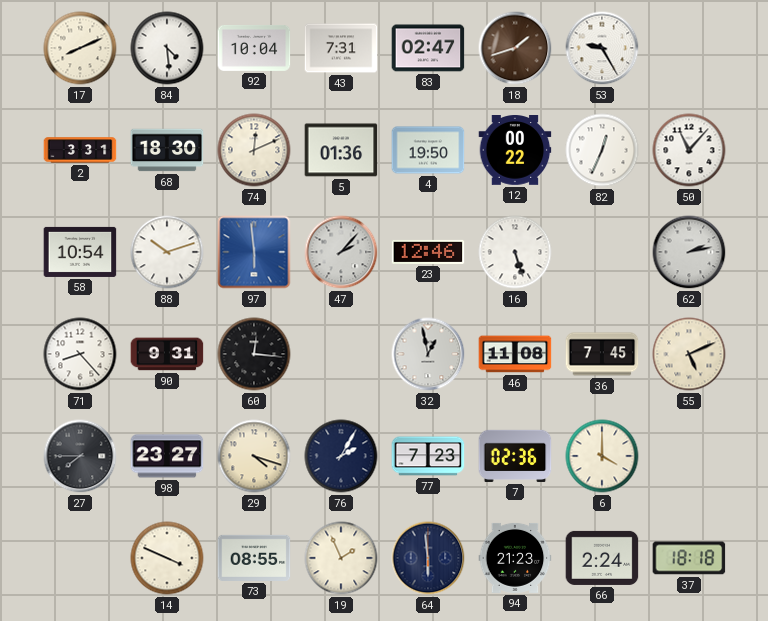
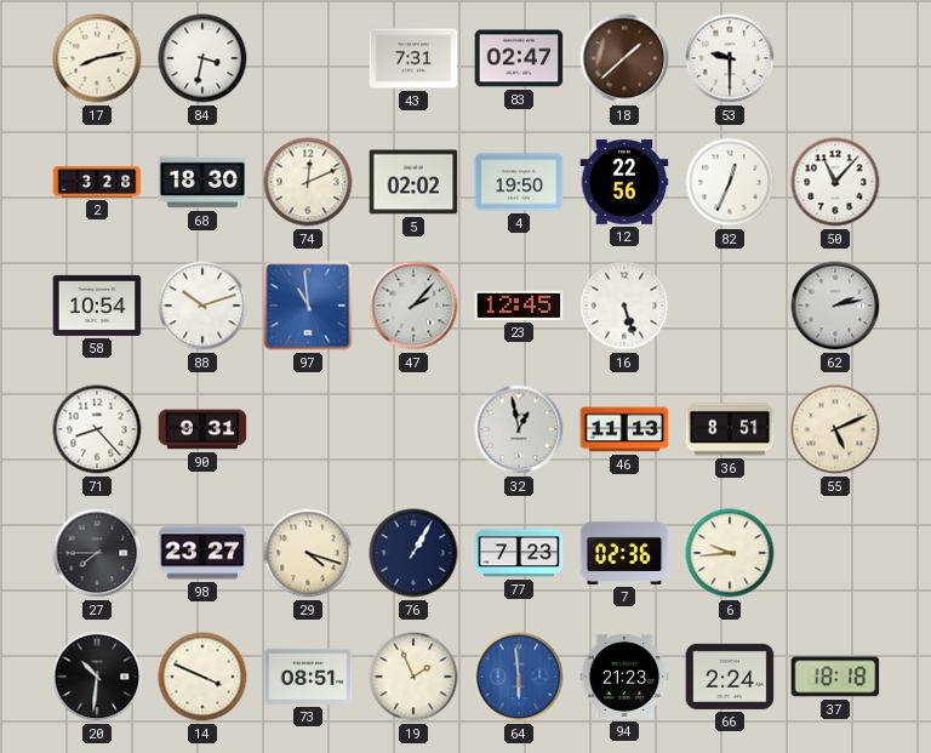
17: 8:11 -> 8:13 (97, 58)
84: 4:29 -> 3:32 (202, 58)
92: 10:04 -> none (254, 48)
18: 1:42 -> 1:38 (624, 58)
53: 9:25 -> 9:30 (730, 58)
2: 3:31 -> 3:28 (97, 182)
5: 01:36 -> 02:02 (413, 182)
12: 00:22 -> 22:56 (624, 183)
97: 5:59 -> 10:59 (308, 306)
23: 12:46 -> 12:45 (519, 306)
60: 12:16 -> none (254, 354)
46: 11:08 -> 11:13 (624, 429)
36: 7:45 -> 8:51 (730, 429)
76: 2:05 -> 1:05 (413, 553)
6: 4:00 -> 9:44 (730, 553)
20: none -> 10:31 (97, 677)
73: 08:55 -> 08:51 (308, 677)
64 dial: navy -> blue (519, 677)
